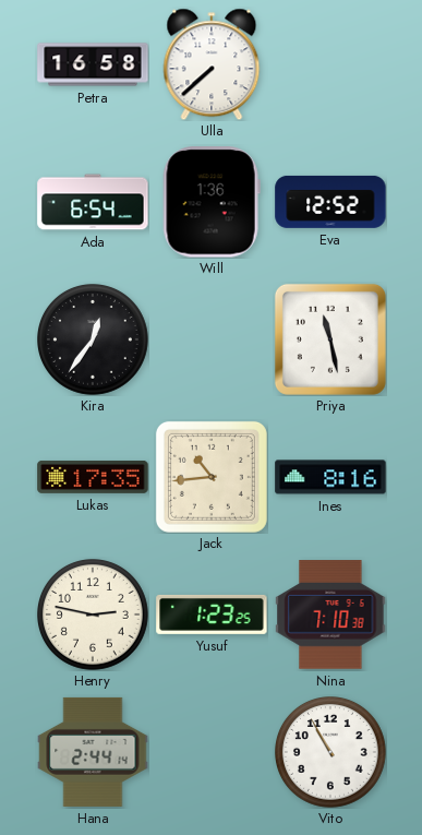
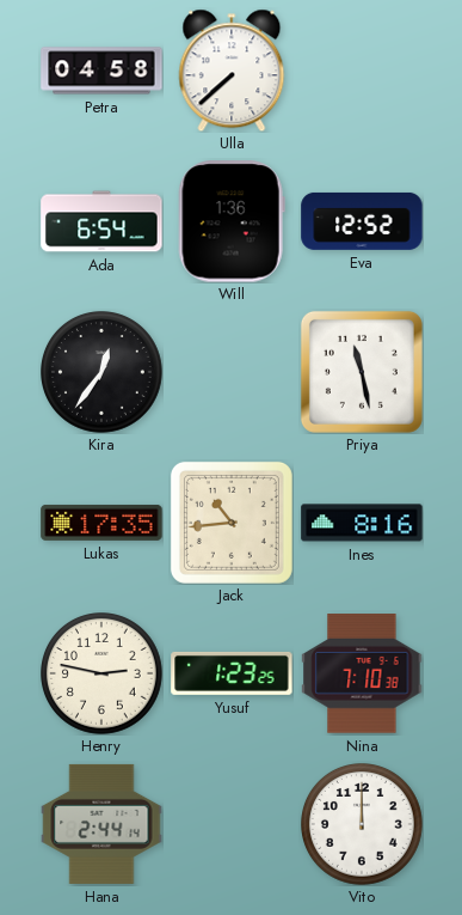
Petra: 16:58 -> 04:58 (101, 71)
Vito: 10:55 -> 12:00 (363, 825)
